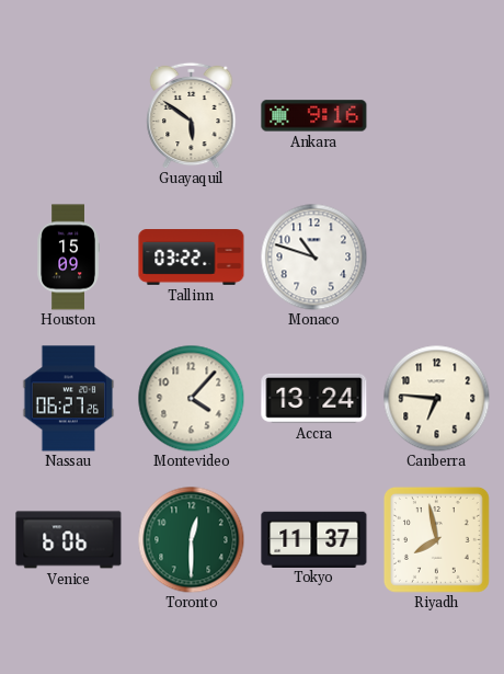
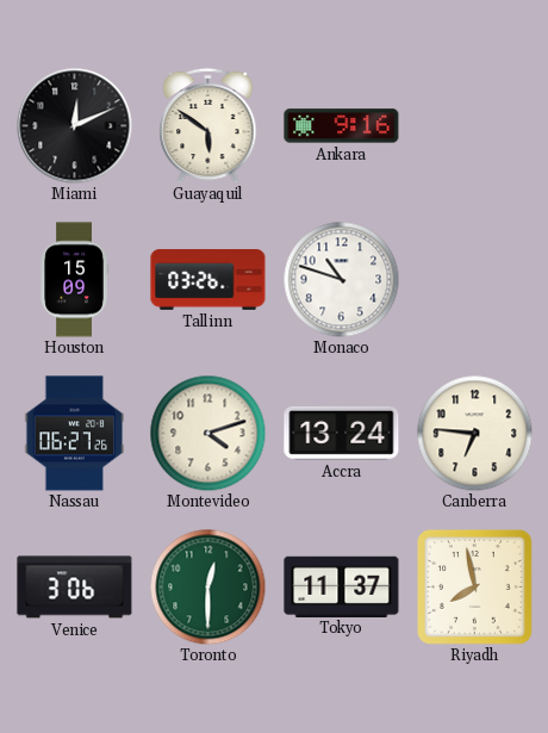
Miami: none -> 12:11 (75, 126)
Tallinn: 03:22 -> 03:26 (208, 280)
Montevideo: 4:07 -> 4:12 (207, 433)
Venice: 6:06 -> 3:06 (75, 588)
